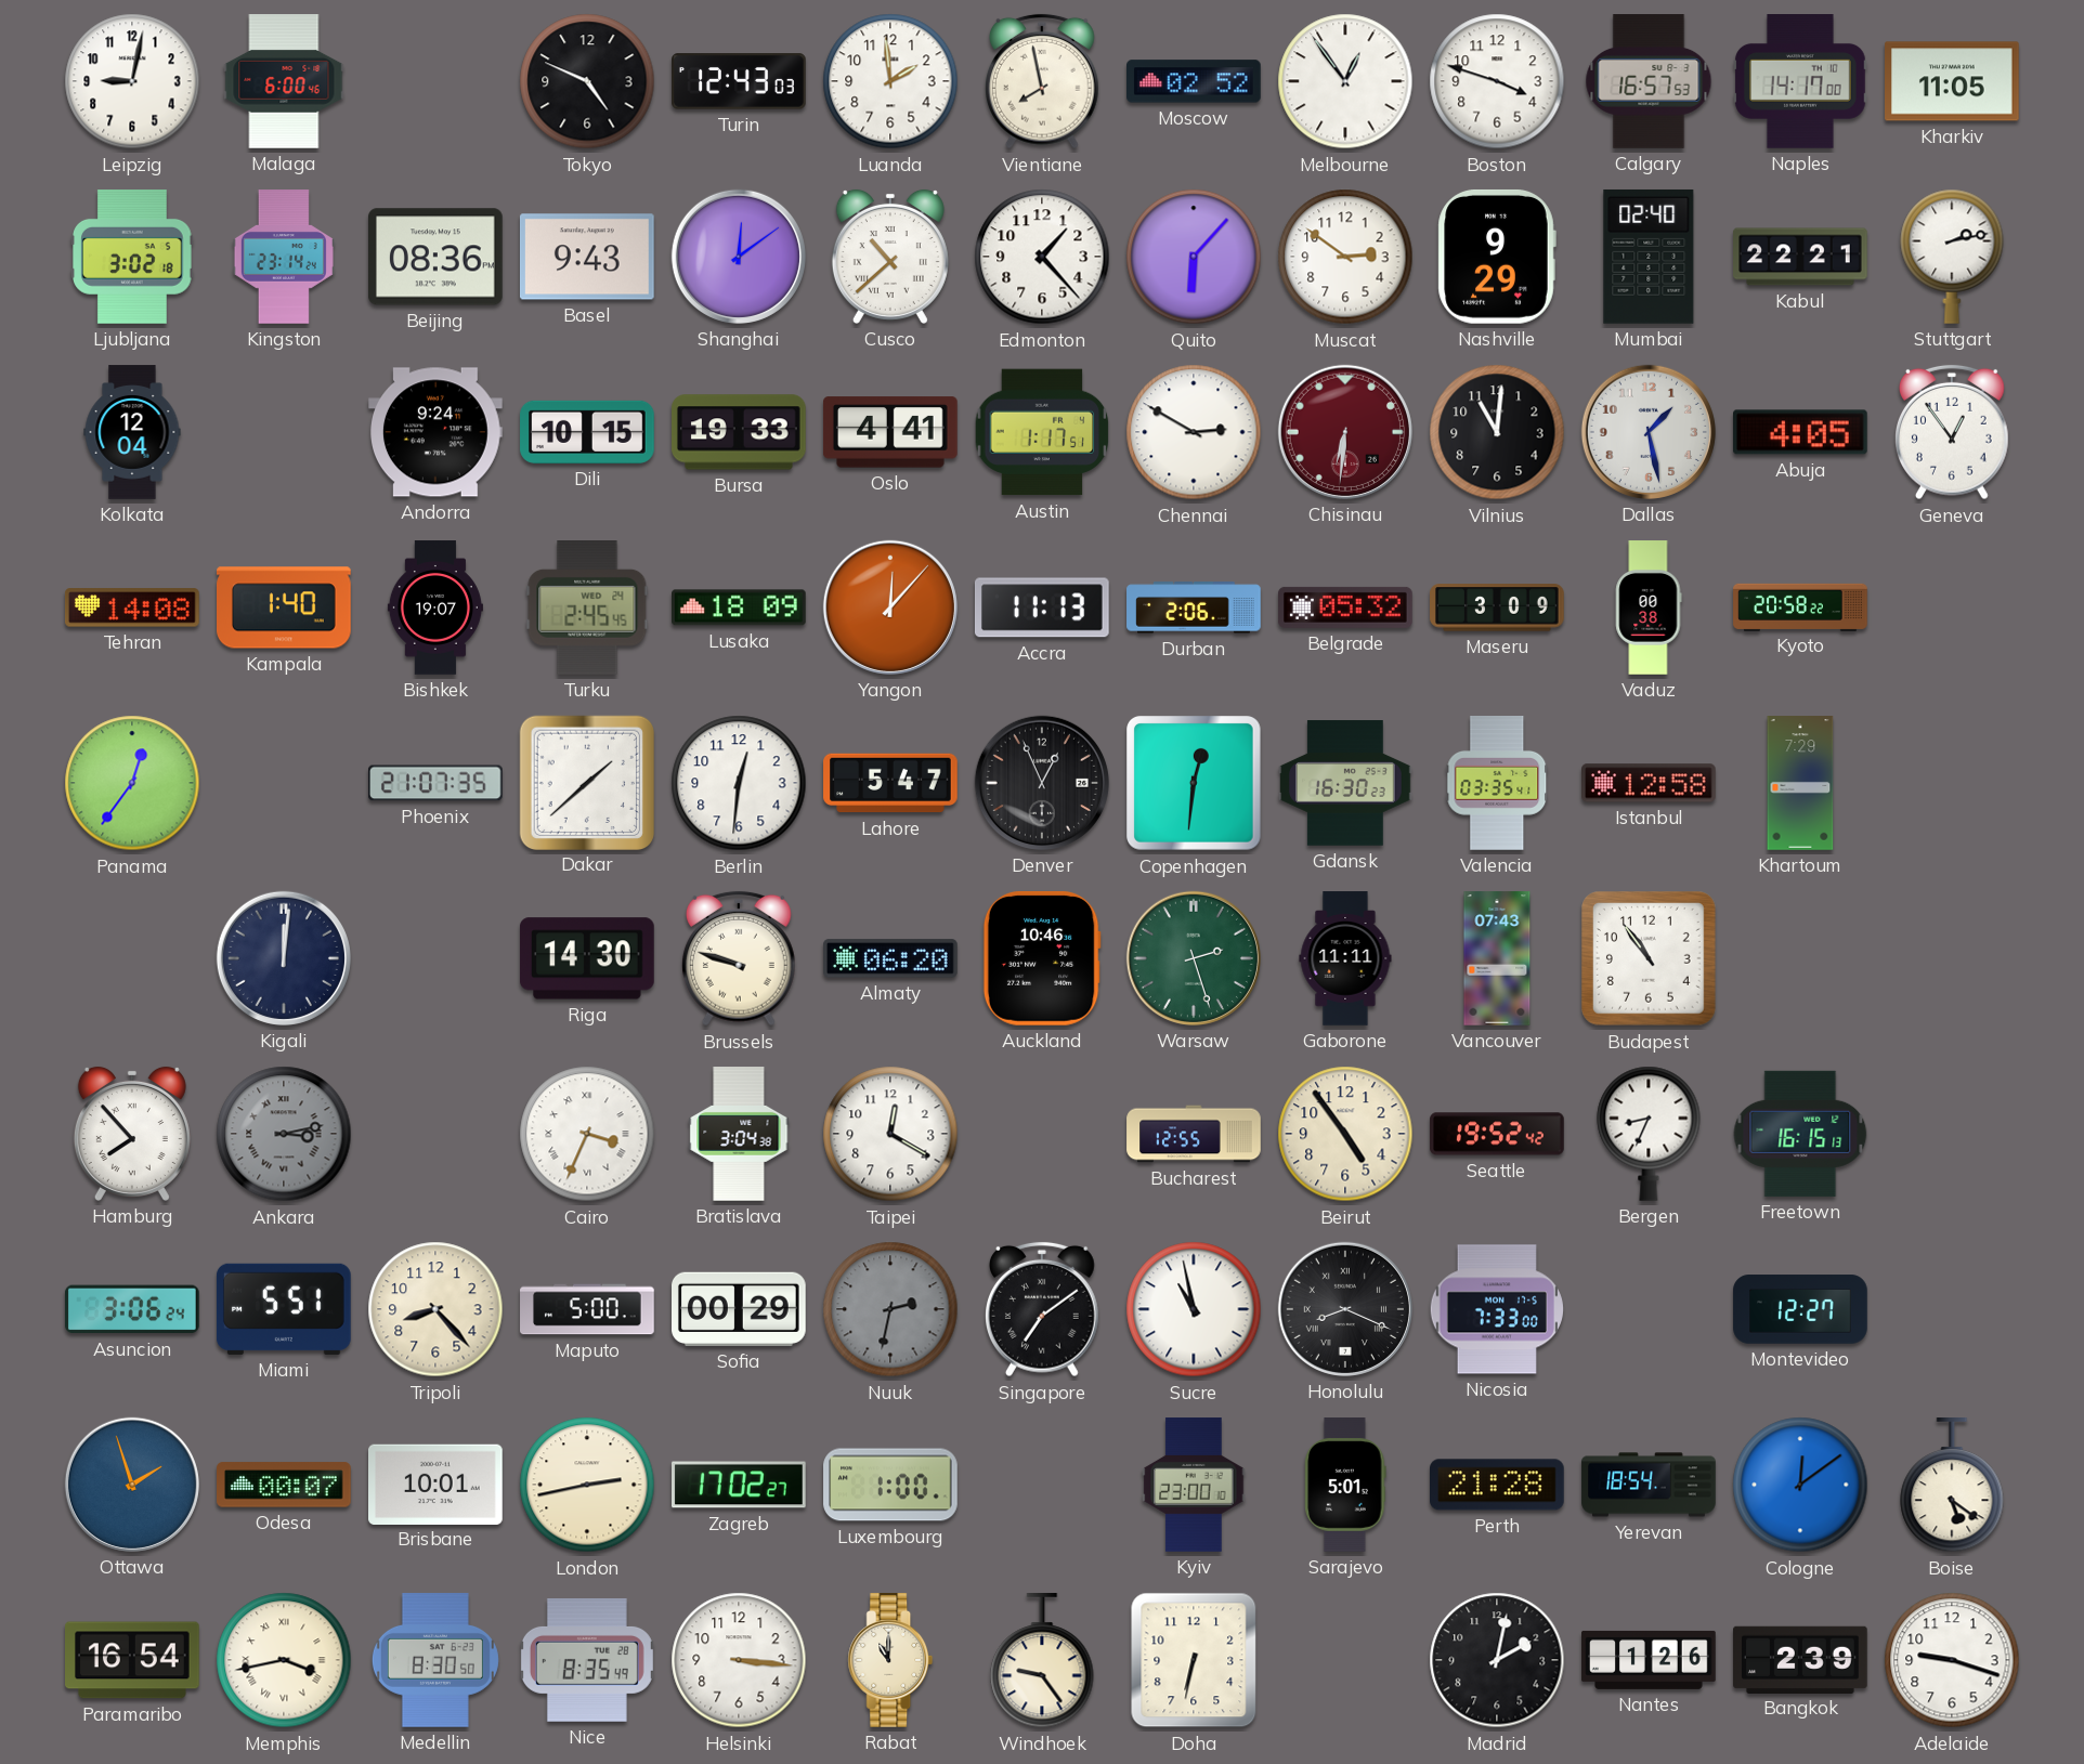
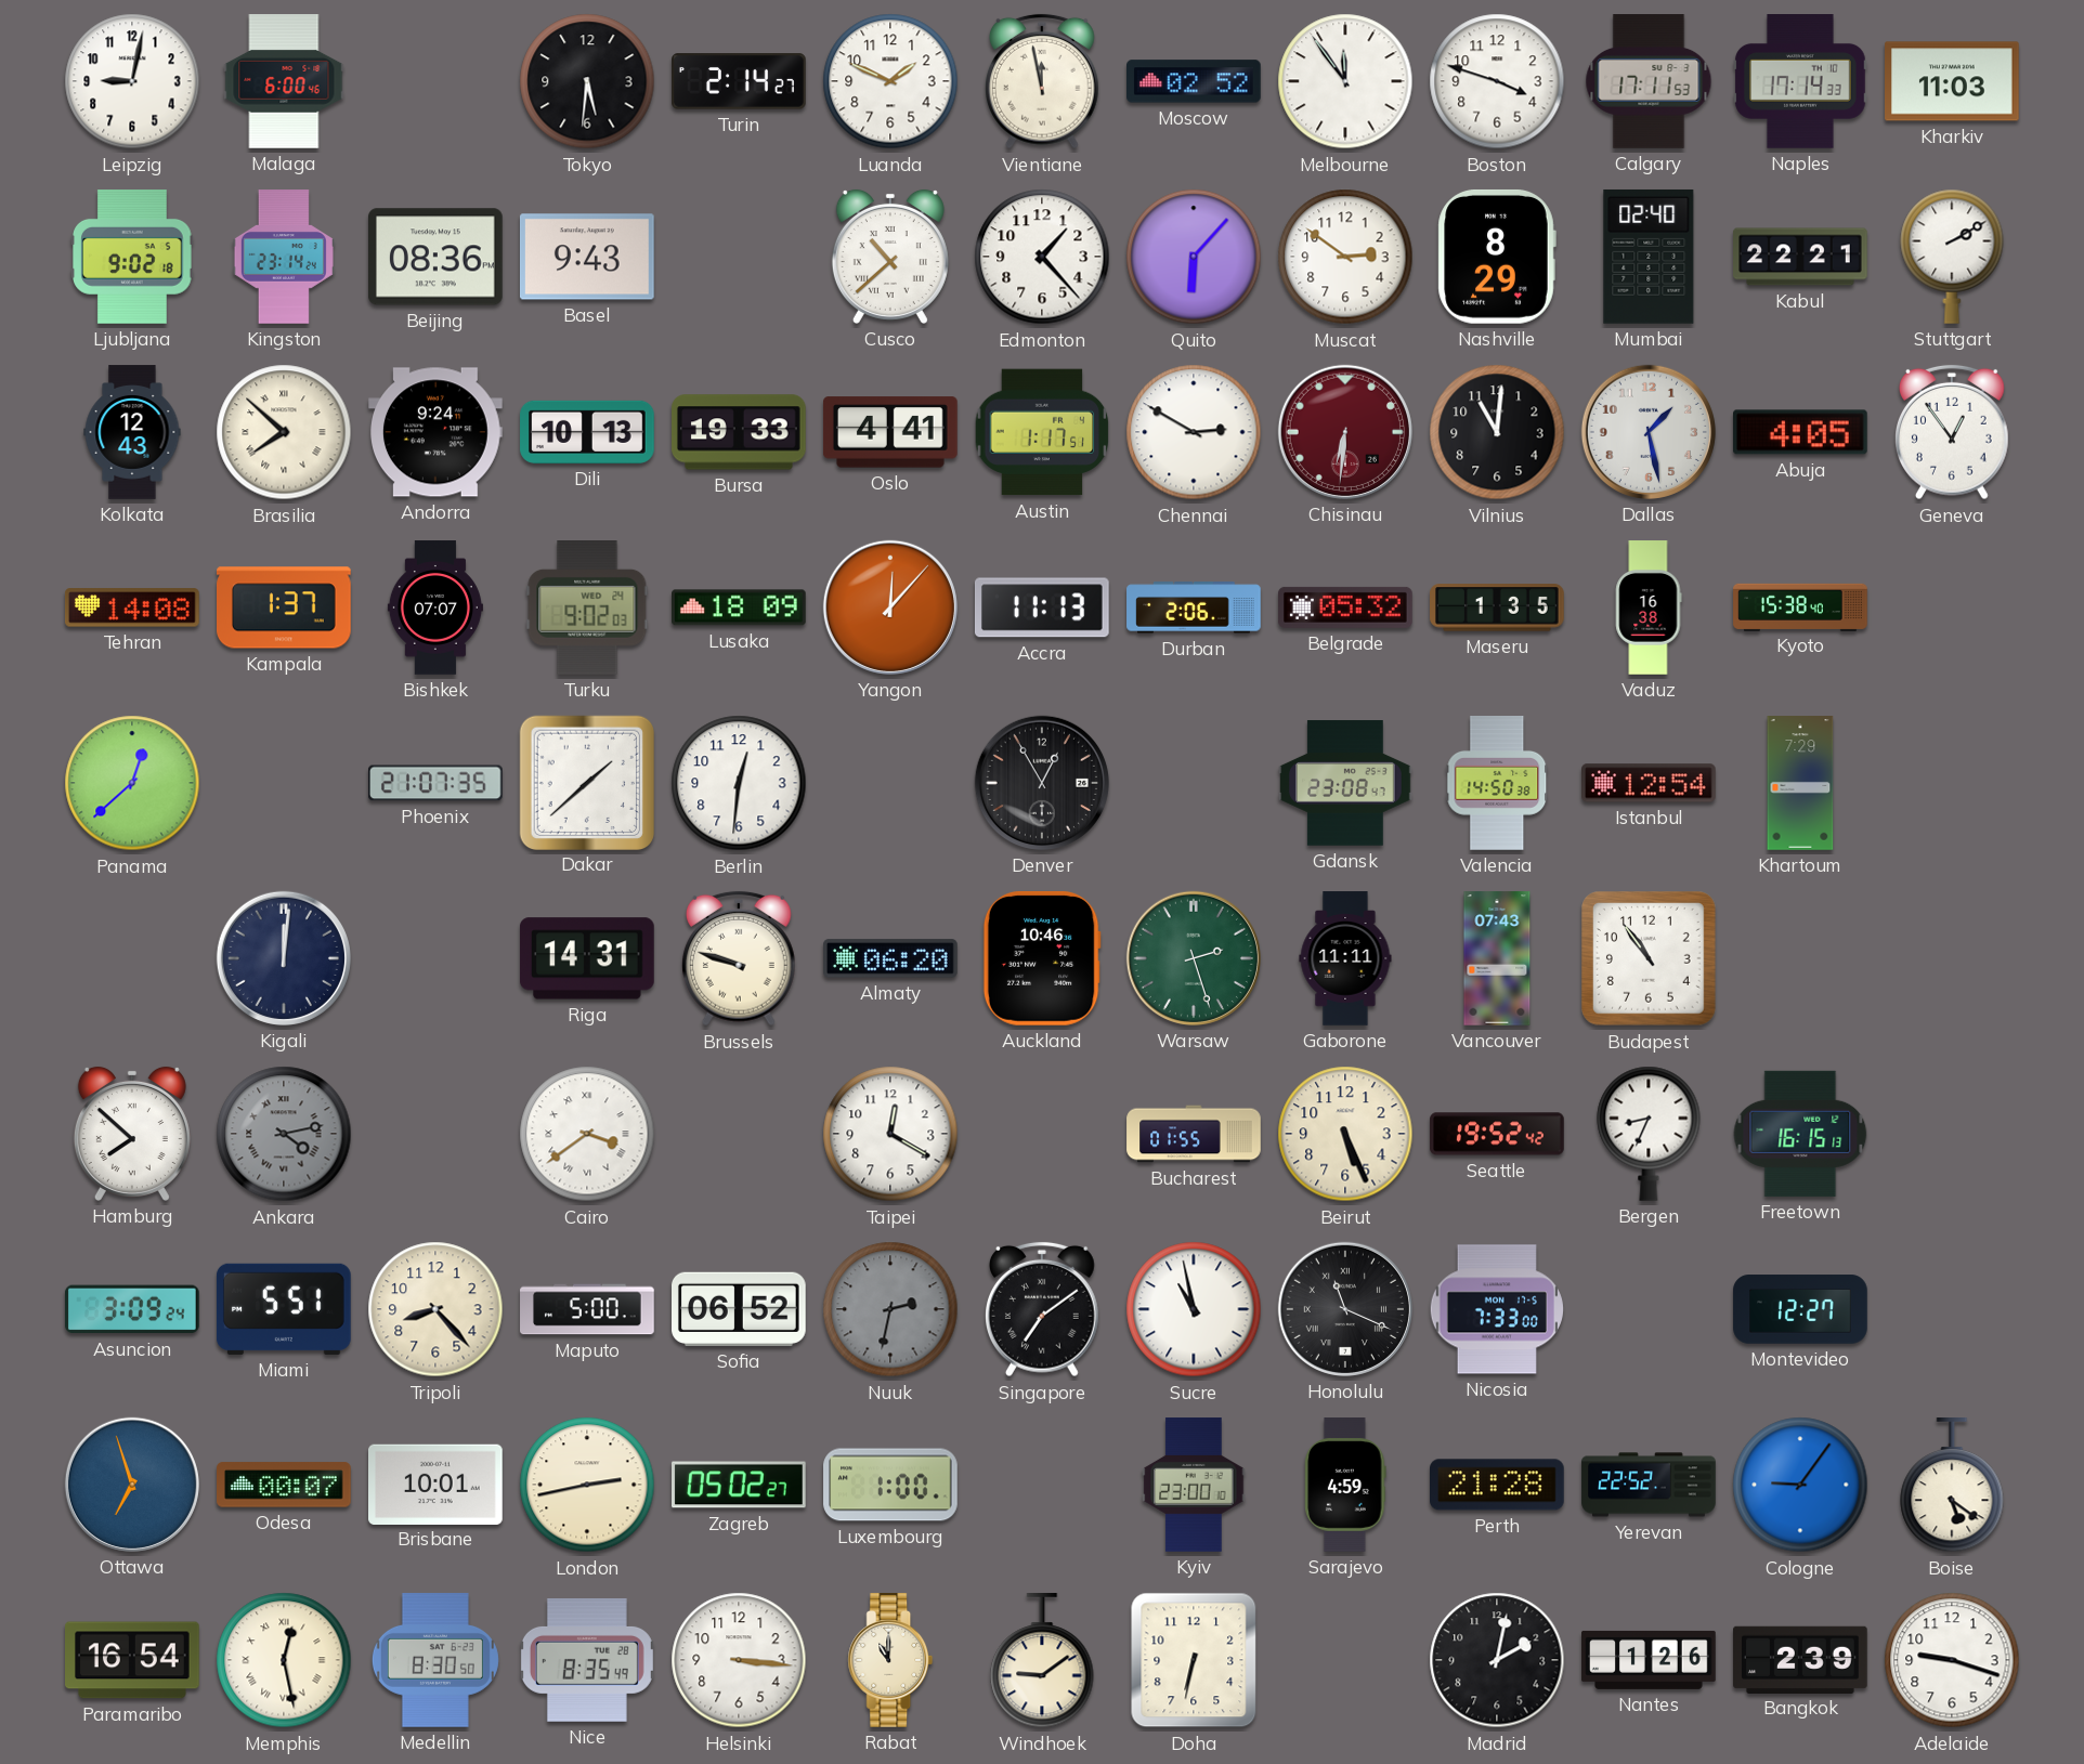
Tokyo: 4:49 -> 5:31 (587, 81)
Turin: 12:43 -> 2:14 (739, 81)
Luanda: 1:59 -> 1:49 (890, 81)
Vientiane: 7:58 -> 11:58 (1043, 81)
Melbourne: 12:54 -> 11:54 (1345, 81)
Calgary: 16:57 -> 17:11 (1649, 81)
Naples: 14:17 -> 17:14 (1801, 82)
Kharkiv: 11:05 -> 11:03 (1953, 81)
Ljubljana: 3:02 -> 9:02 (133, 258)
Shanghai: 12:09 -> none (739, 257)
Nashville: 9:29 -> 8:29 (1497, 257)
Stuttgart: 2:13 -> 2:10 (1952, 257)
Kolkata: 12:04 -> 12:43 (132, 432)
Brasilia: none -> 7:52 (284, 432)
Dili: 10:15 -> 10:13 (587, 432)
Kampala: 1:40 -> 1:37 (285, 607)
Bishkek: 19:07 -> 07:07 (435, 607)
Turku: 2:45 -> 9:02 (587, 609)
Maseru: 3:09 -> 1:35 (1497, 607)
Vaduz: 00:38 -> 16:38 (1649, 607)
Kyoto: 20:58 -> 15:38 (1800, 606)
Panama: 12:36 -> 12:38 (132, 783)
Lahore: 5:47 -> none (890, 783)
Denver: 12:56 -> 12:55 (1042, 783)
Copenhagen: 12:31 -> none (1195, 784)
Gdansk: 16:30 -> 23:08 (1345, 783)
Valencia: 03:35 -> 14:50 (1497, 783)
Istanbul: 12:58 -> 12:54 (1650, 783)
Riga: 14:30 -> 14:31 (588, 958)
Hamburg: 7:53 -> 7:52 (132, 1134)
Ankara: 3:13 -> 4:13 (284, 1134)
Cairo: 3:34 -> 3:39 (587, 1134)
Bratislava: 3:04 -> none (739, 1134)
Bucharest: 12:55 -> 01:55 (1194, 1134)
Beirut: 4:54 -> 5:26 (1345, 1134)
Asuncion: 3:06 -> 3:09 (132, 1309)
Sofia: 00:29 -> 06:52 (740, 1309)
Honolulu: 8:19 -> 11:19 (1345, 1309)
Ottawa: 1:57 -> 6:57 (132, 1485)
Zagreb: 17:02 -> 05:02 (740, 1485)
Sarajevo: 5:01 -> 4:59 (1345, 1485)
Yerevan: 18:54 -> 22:52 (1649, 1485)
Cologne: 12:09 -> 9:06 (1800, 1485)
Memphis: 3:43 -> 12:28 (284, 1660)
Windhoek: 9:24 -> 9:09 (1042, 1661)
